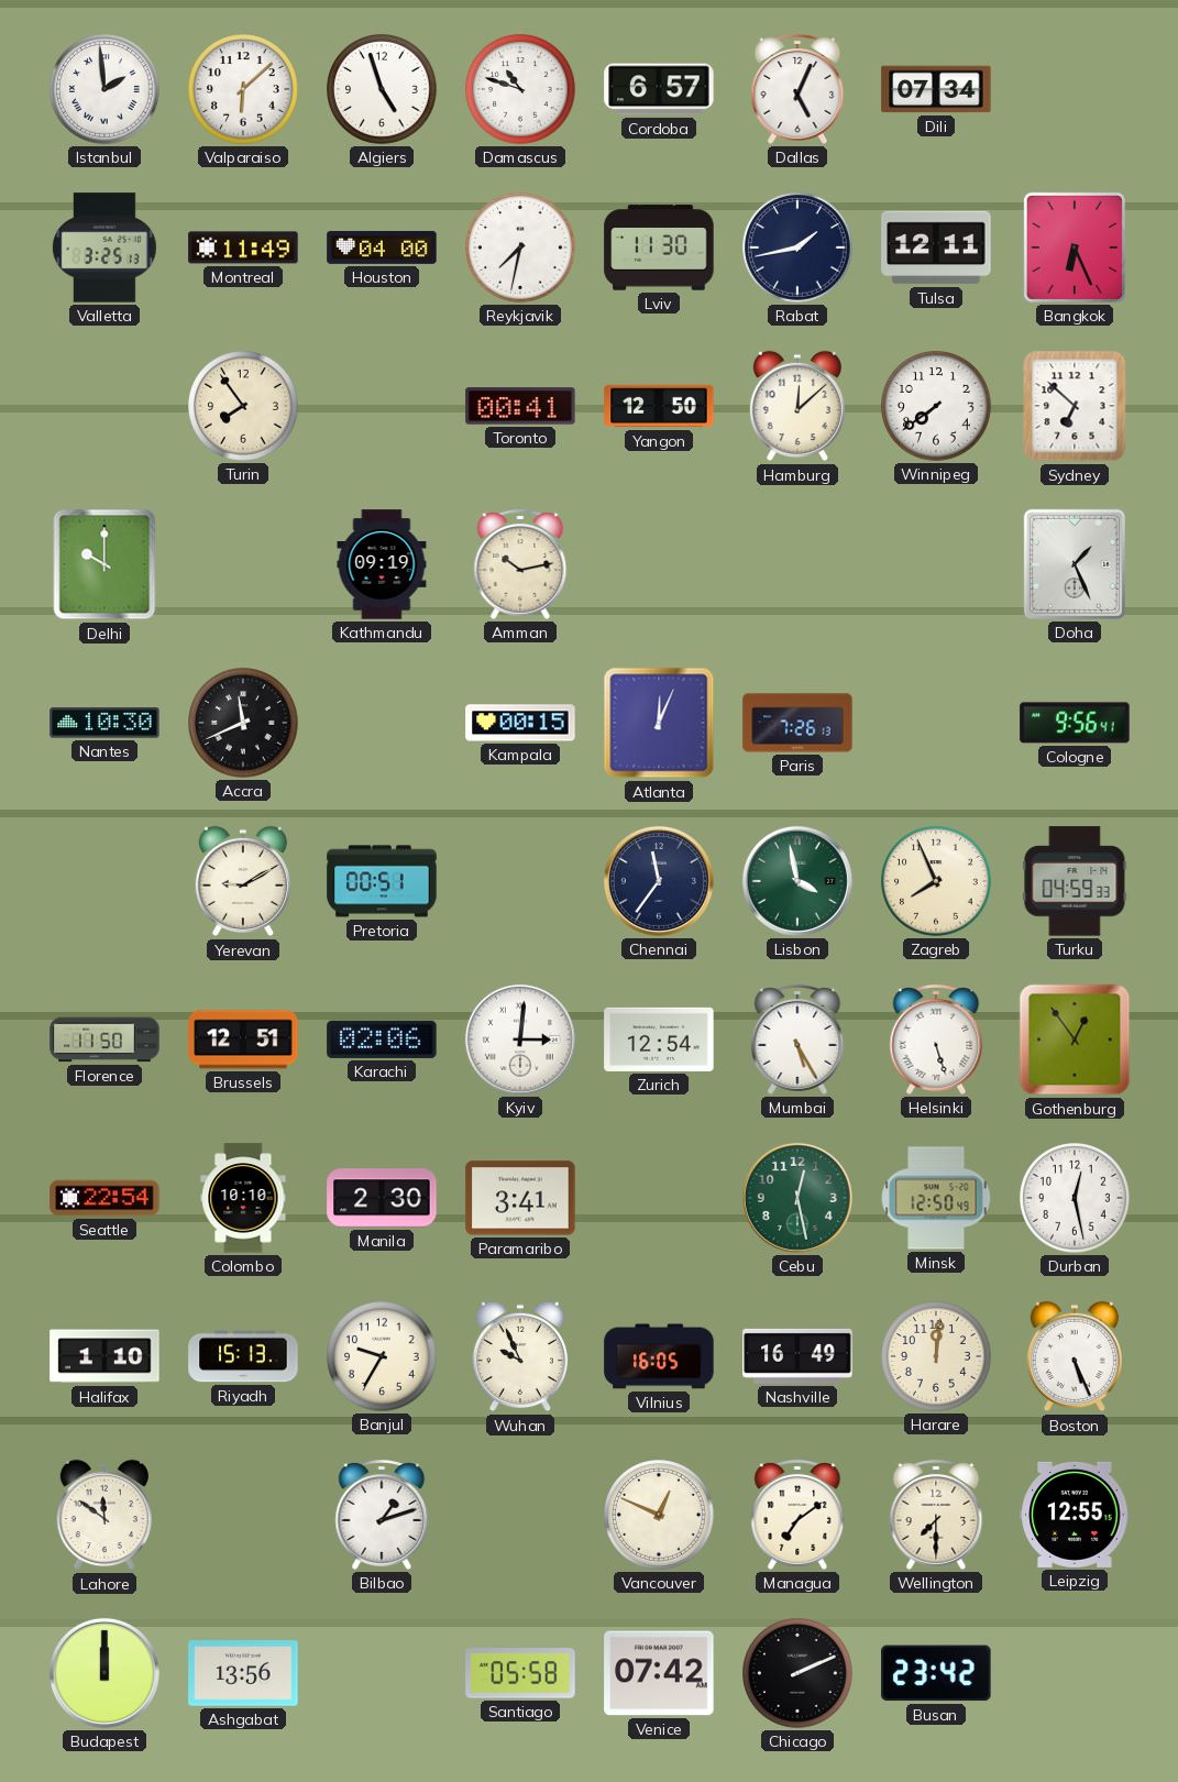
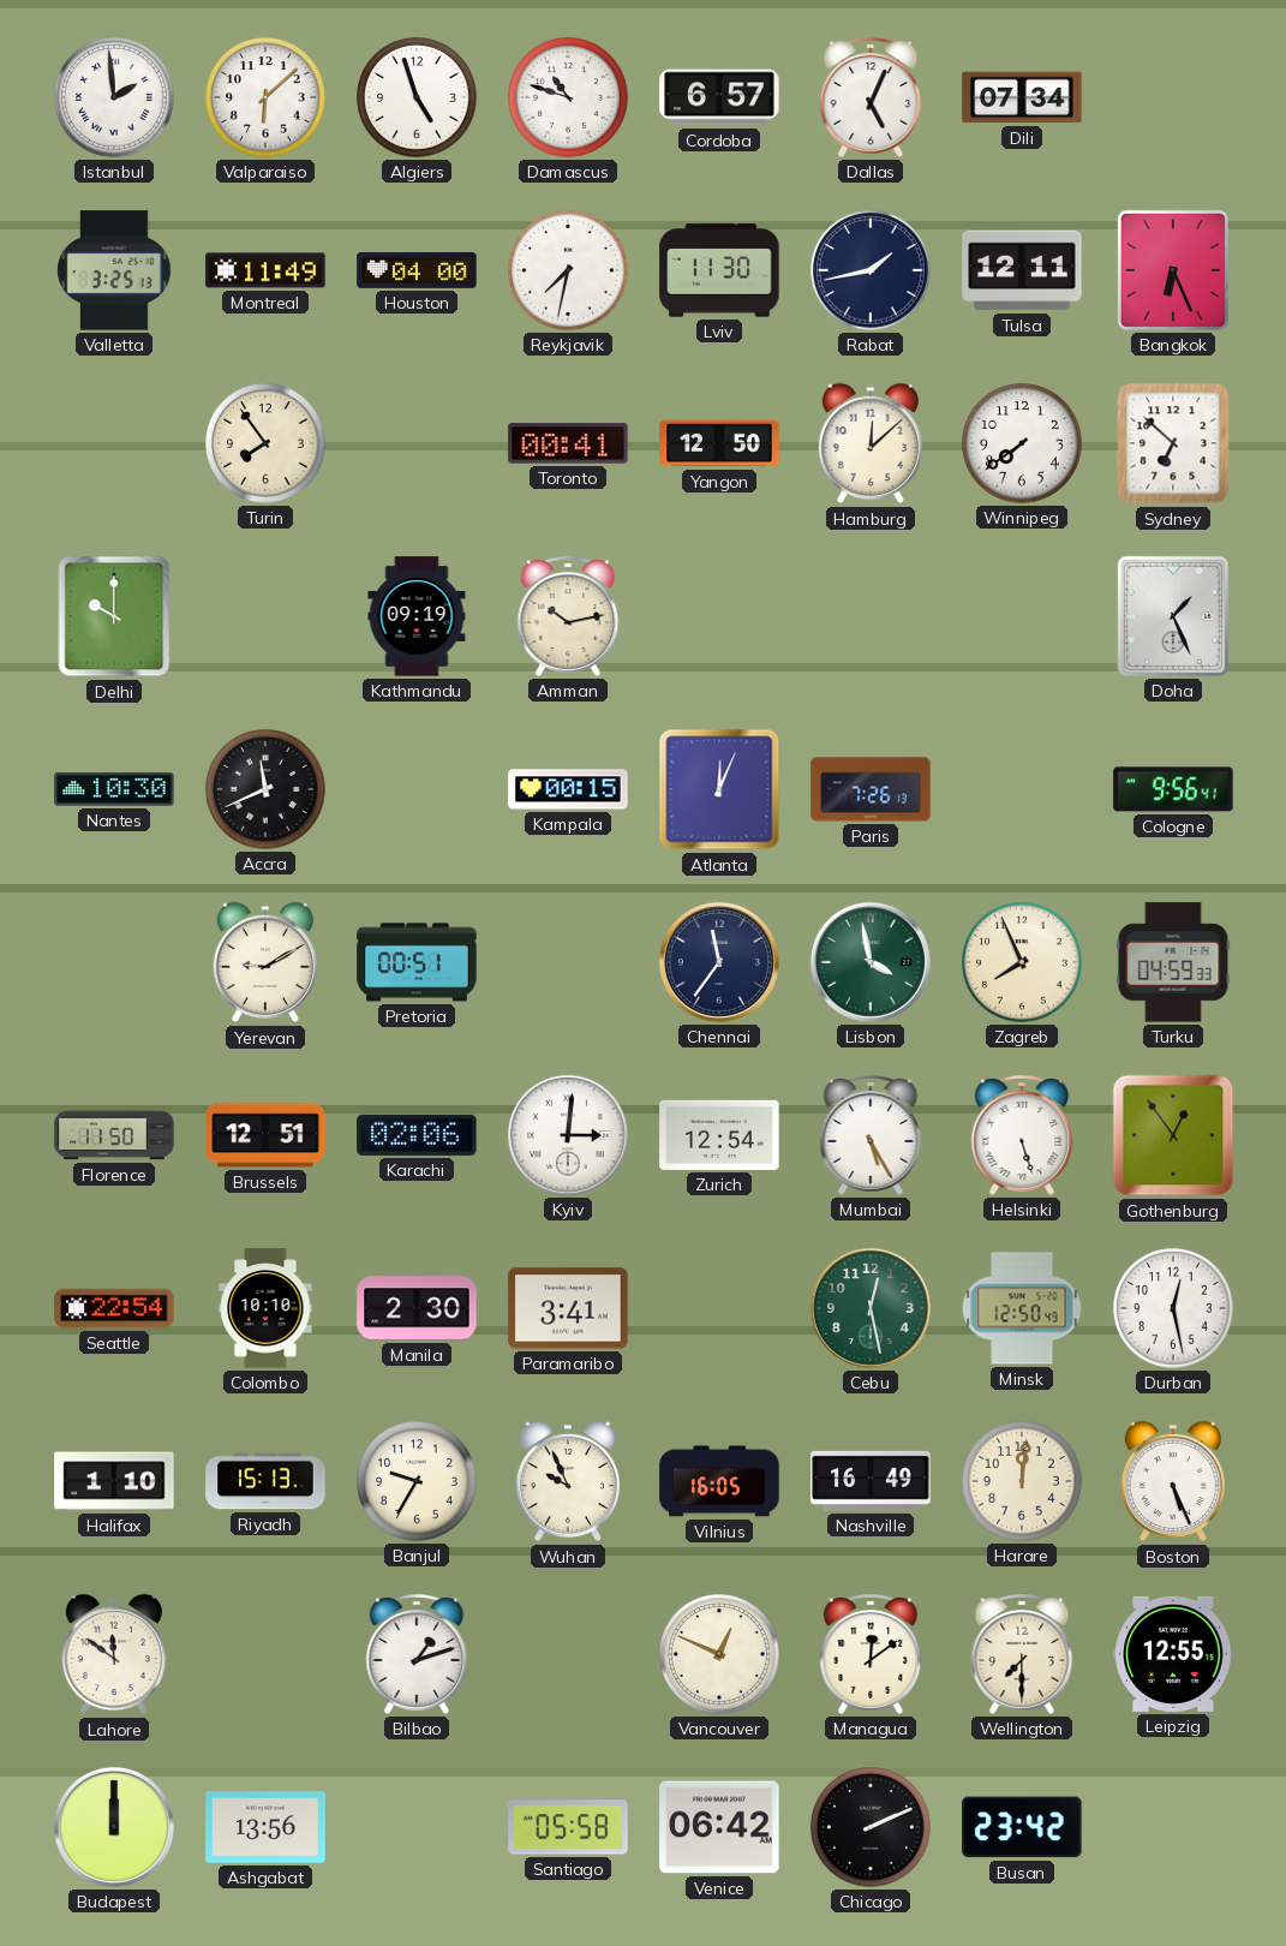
Managua: 7:09 -> 12:09 (871, 1655)
Venice: 07:42 -> 06:42 (719, 1827)
